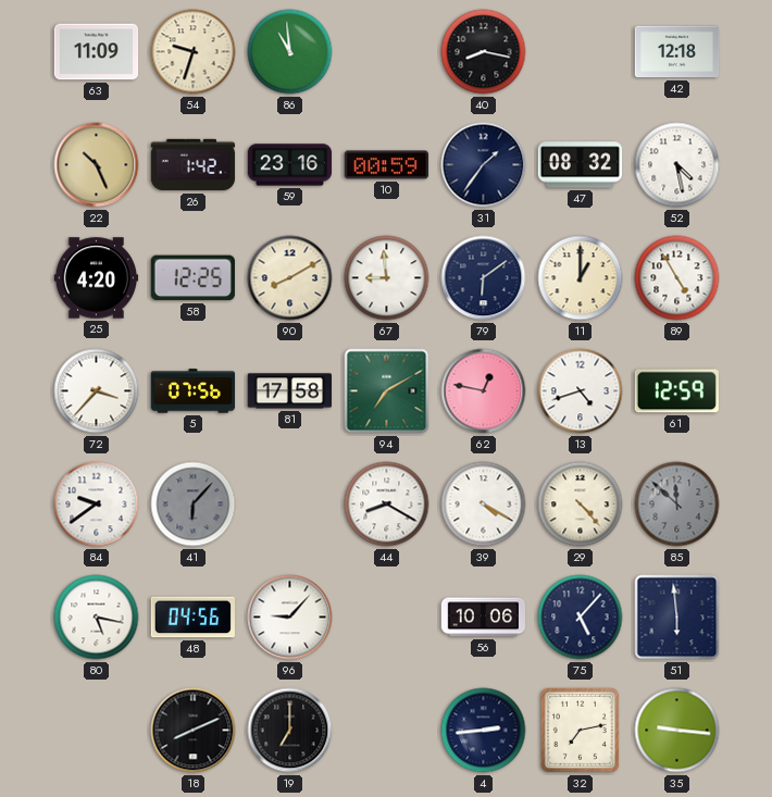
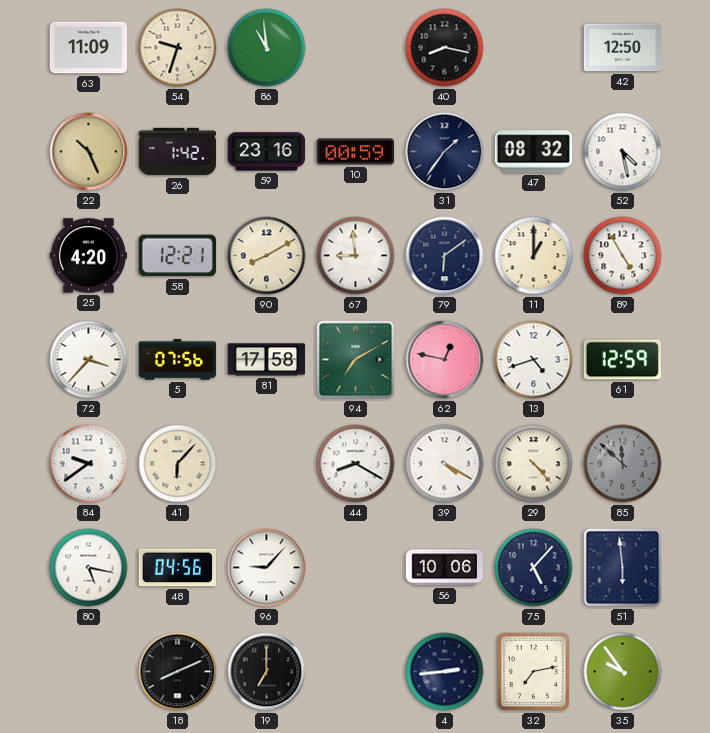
42: 12:18 -> 12:50 (623, 48)
58: 12:25 -> 12:21 (177, 256)
41 dial: grey -> cream (178, 464)
35: 9:16 -> 9:54 (623, 672)
